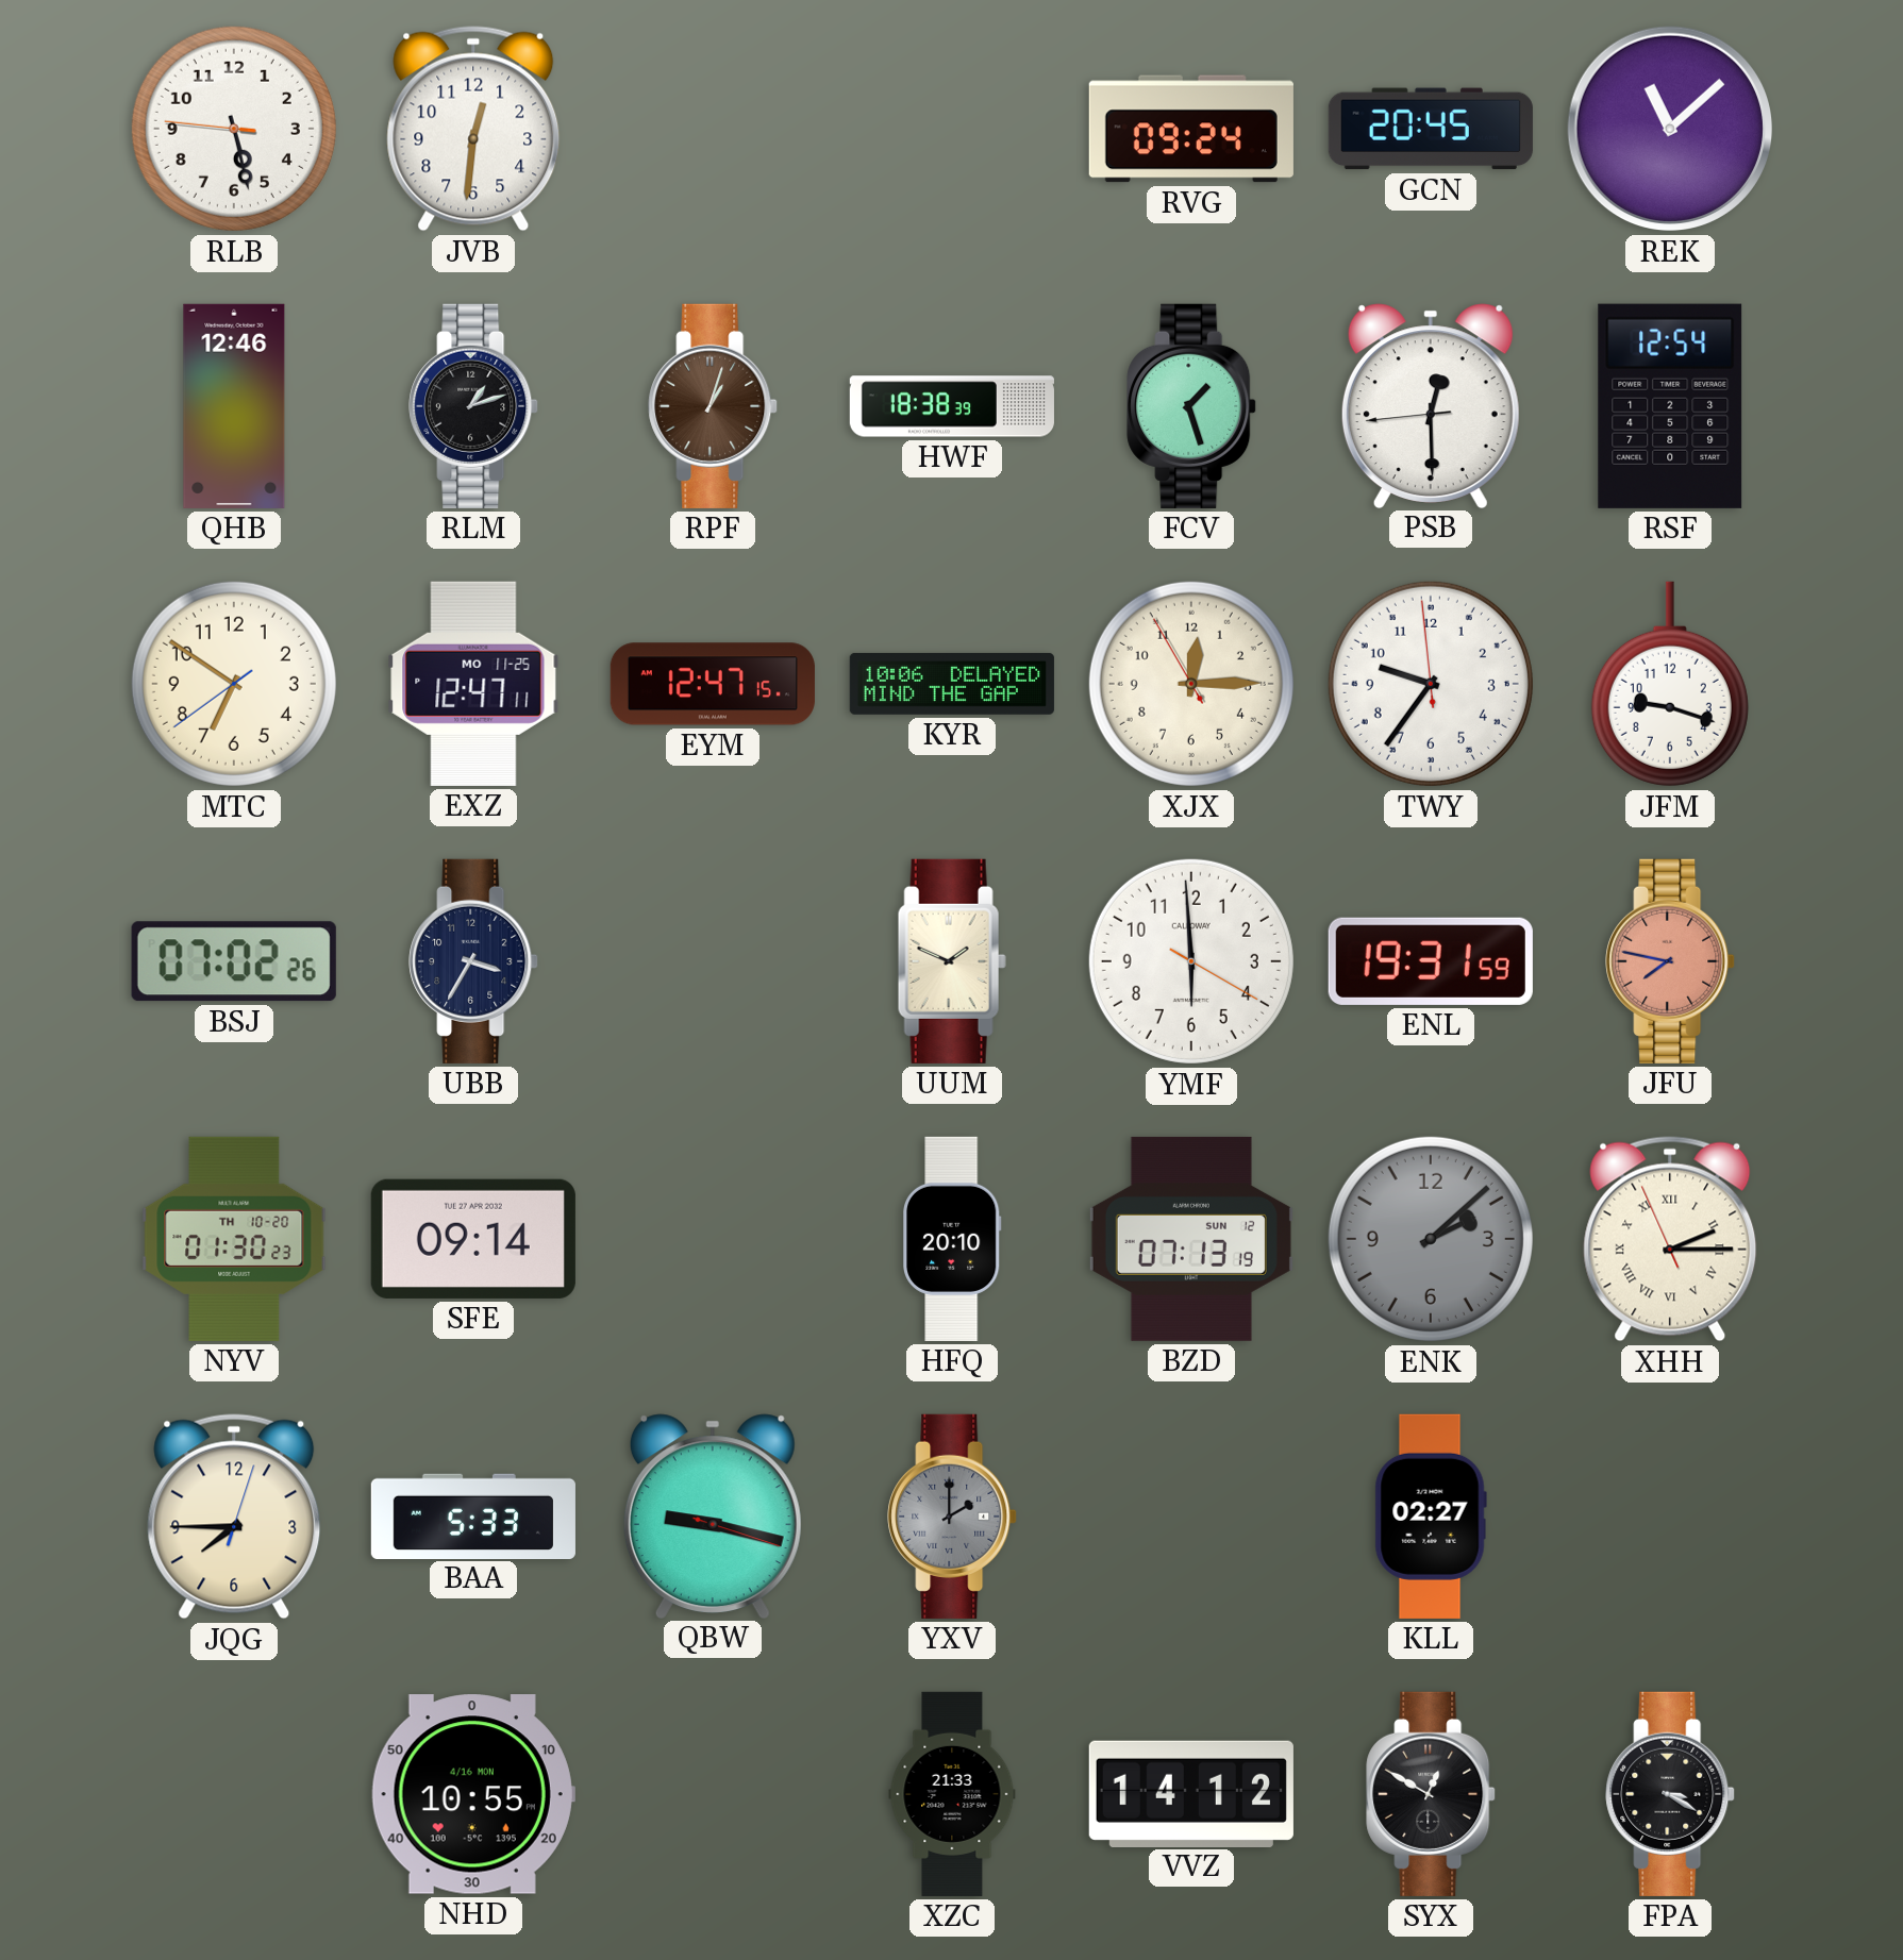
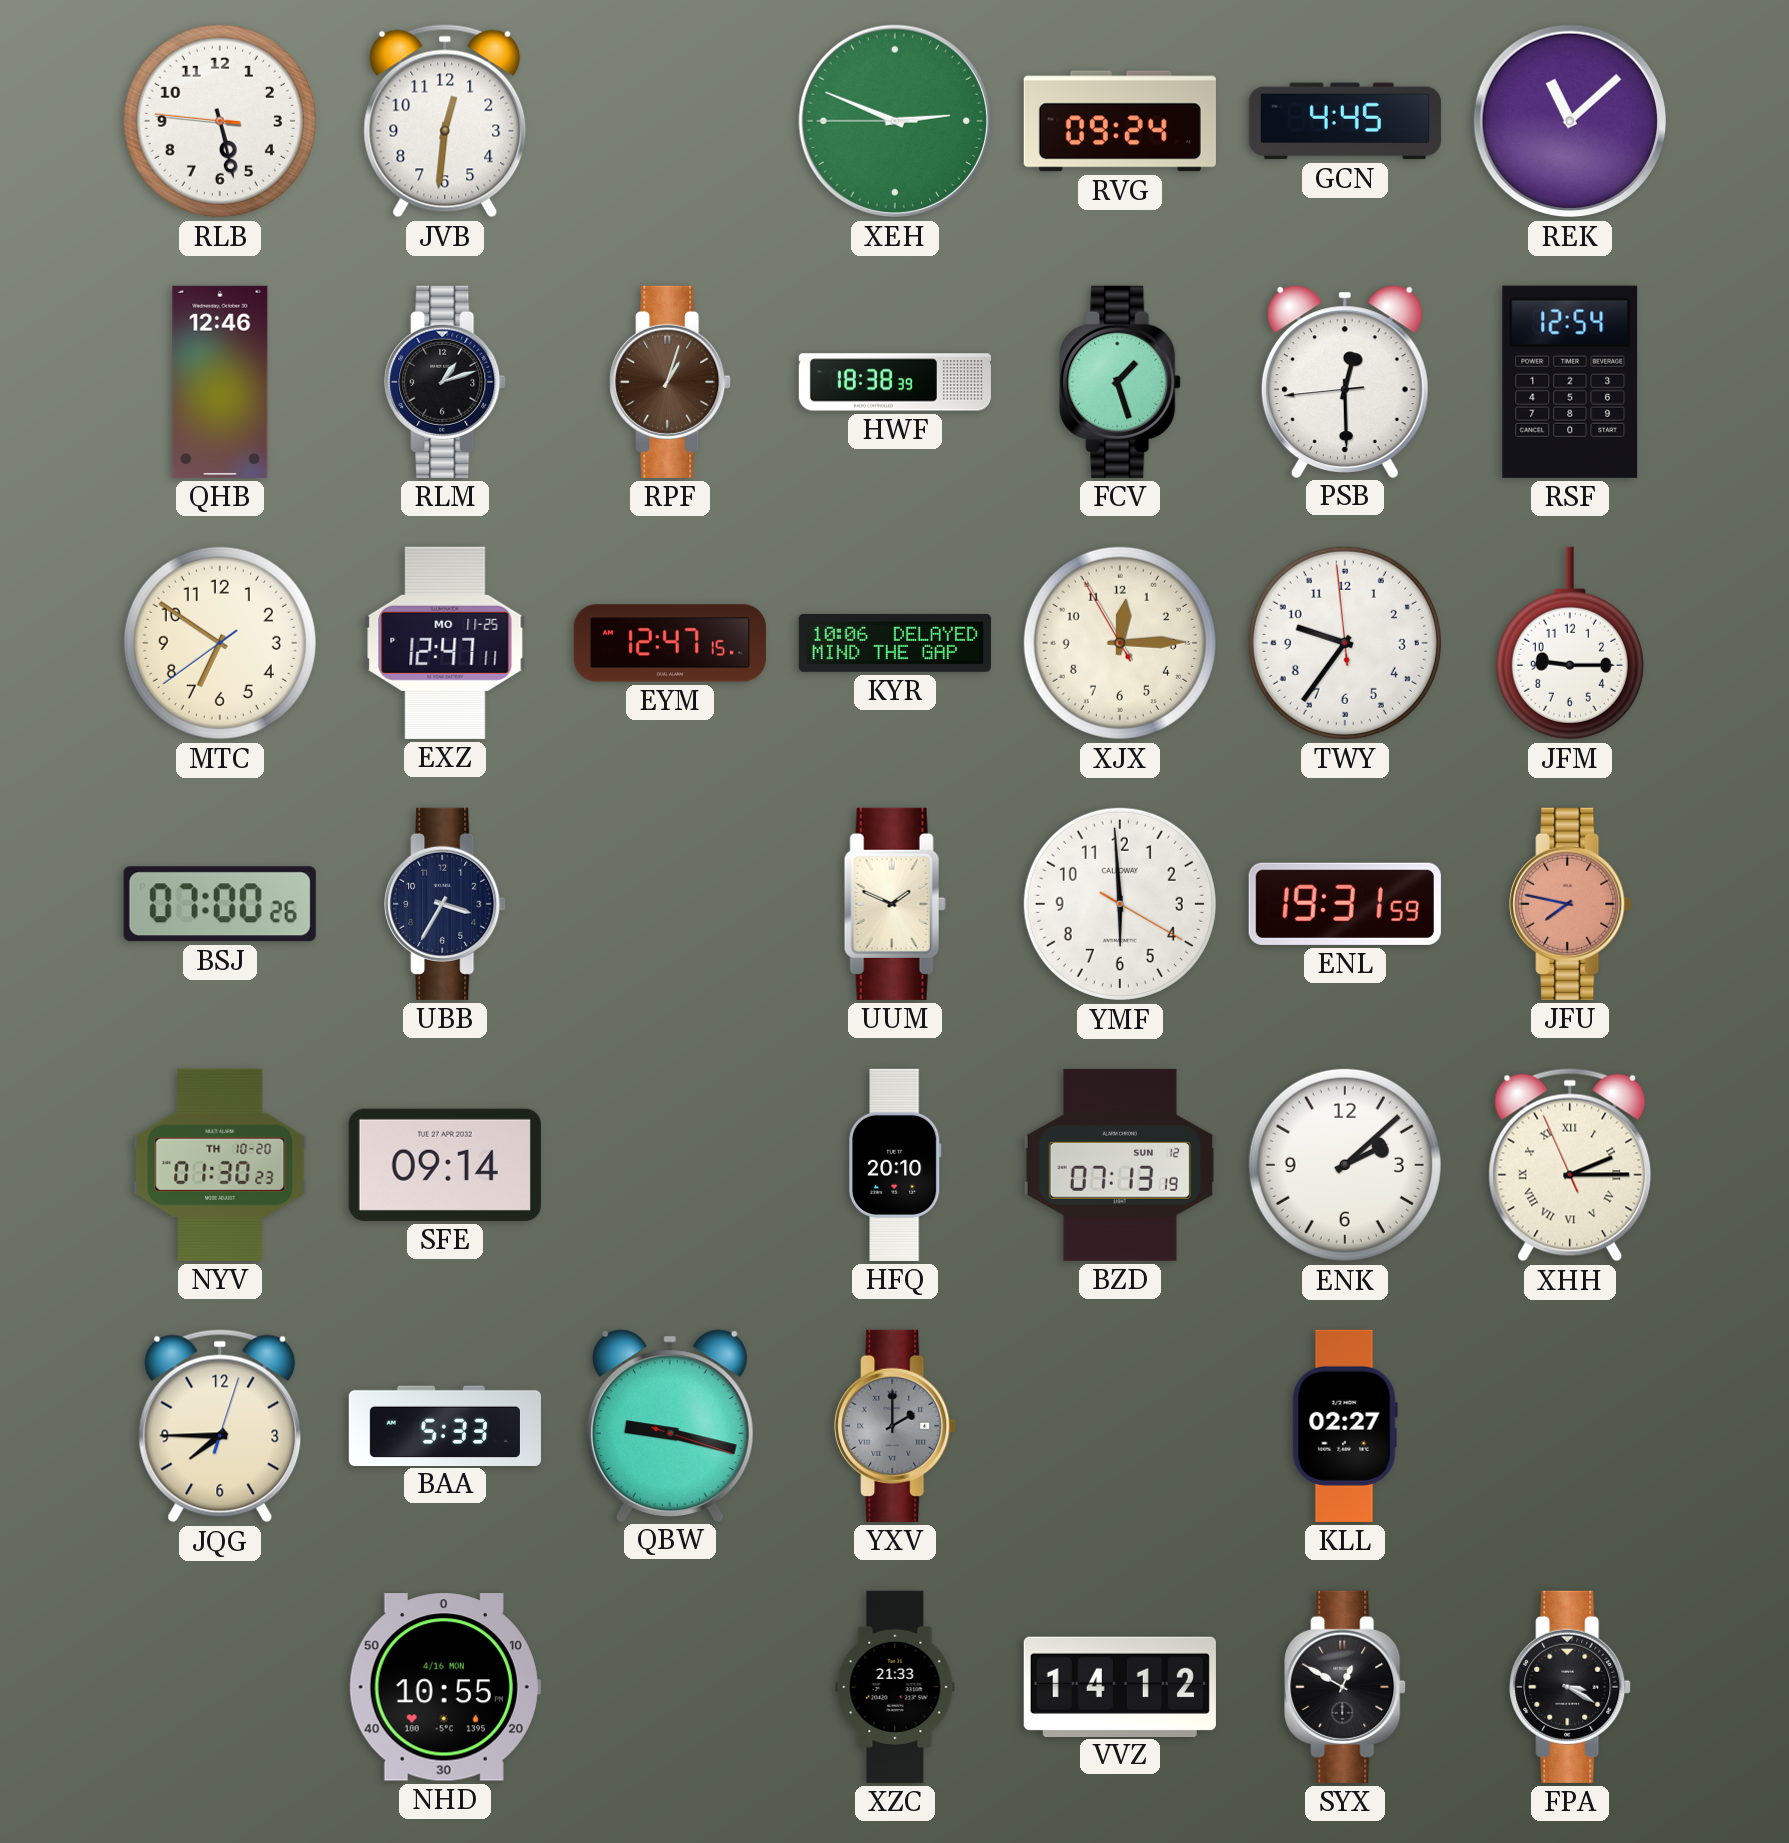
XEH: none -> 2:48 (895, 121)
GCN: 20:45 -> 4:45 (1345, 121)
JFM: 9:18 -> 9:15 (1570, 643)
BSJ: 07:02 -> 07:00 (220, 904)
ENK dial: grey -> white (1345, 1165)
